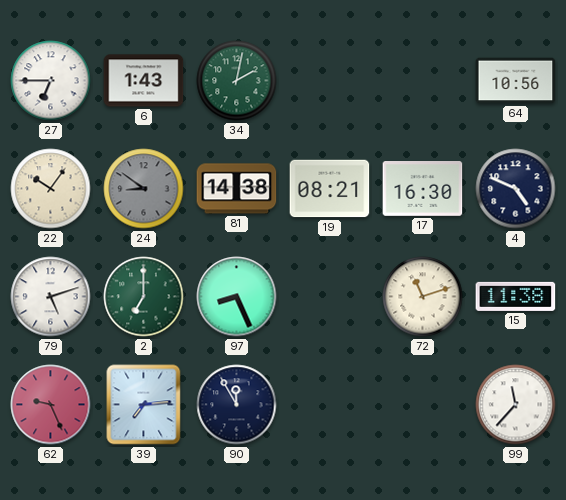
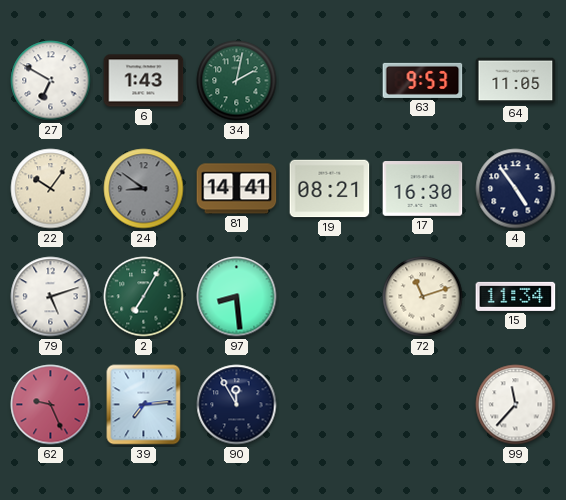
27: 6:45 -> 6:50 (51, 81)
63: none -> 9:53 (423, 80)
64: 10:56 -> 11:05 (516, 81)
81: 14:38 -> 14:41 (237, 189)
4: 4:49 -> 4:54 (516, 189)
2: 7:00 -> 7:05 (144, 297)
97: 8:26 -> 8:29 (237, 297)
15: 11:38 -> 11:34 (516, 296)
